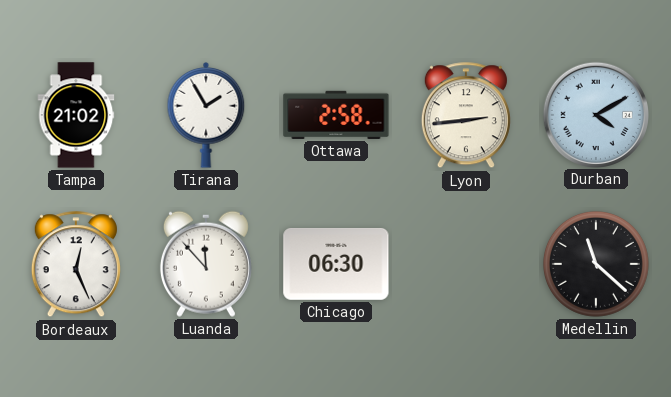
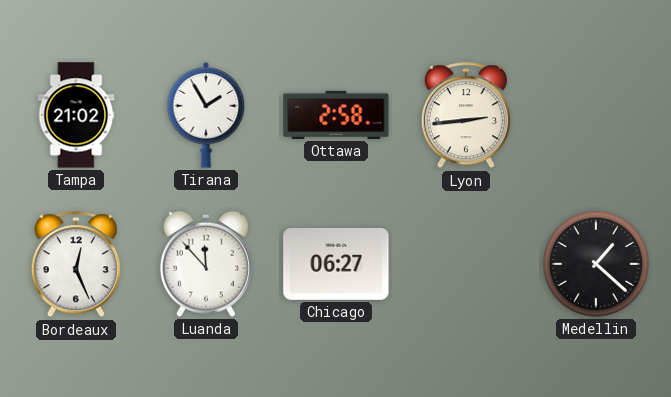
Durban: 4:10 -> none (595, 114)
Chicago: 06:30 -> 06:27 (336, 264)
Medellin: 11:22 -> 1:22 (596, 264)
